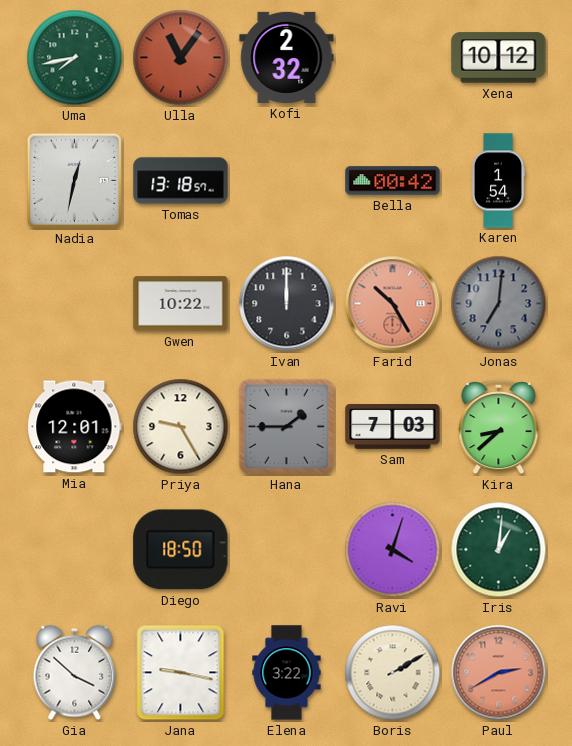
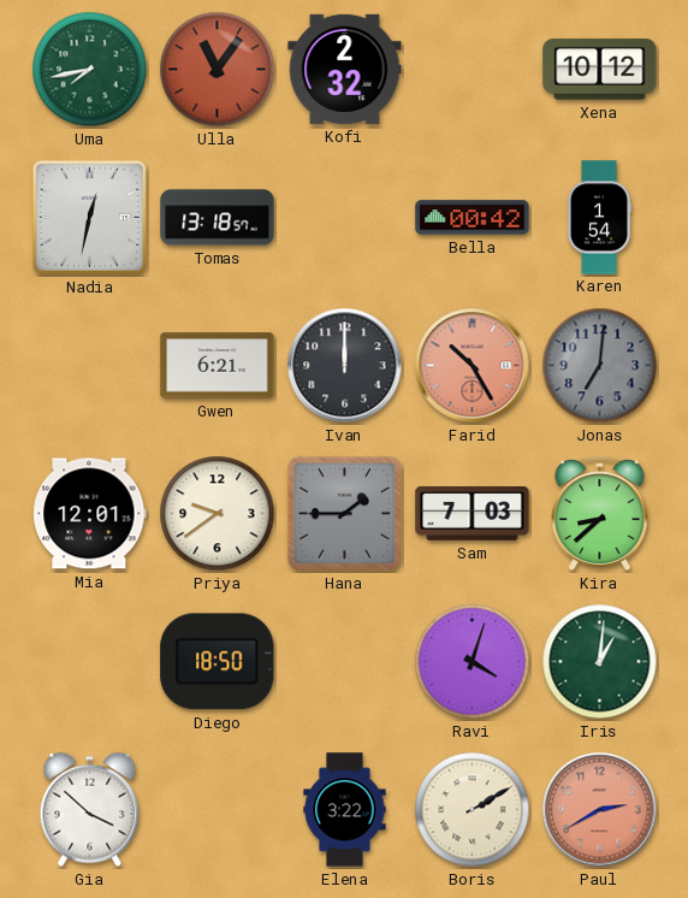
Gwen: 10:22 -> 6:21 (218, 366)
Priya: 9:25 -> 9:39 (218, 514)
Jana: 9:17 -> none (181, 673)
